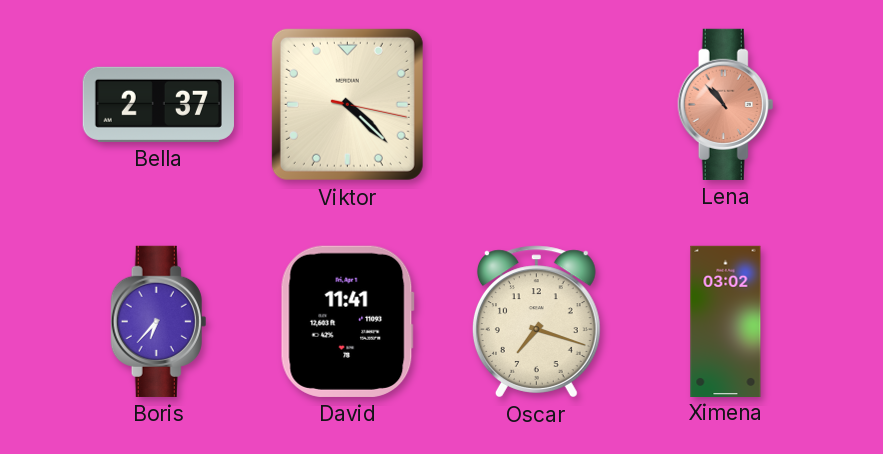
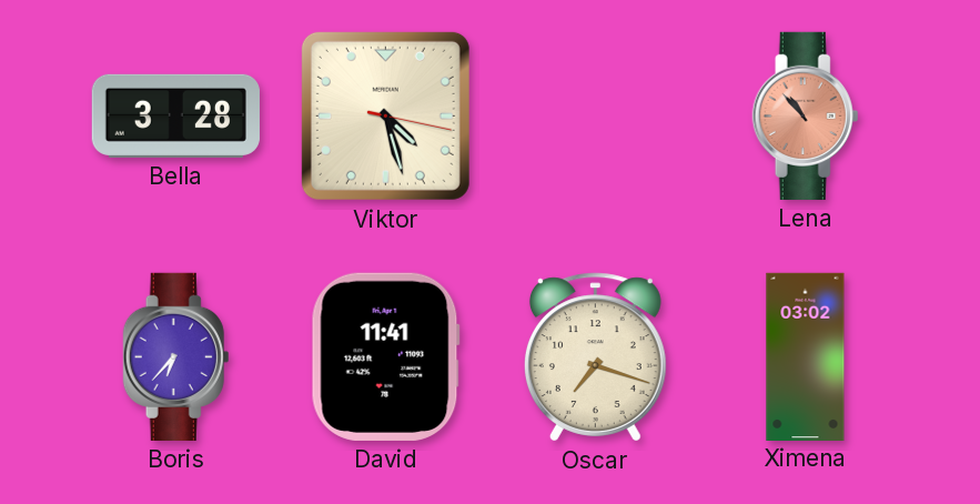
Bella: 2:37 -> 3:28 (175, 115)
Viktor: 4:22 -> 4:27 (385, 115)
